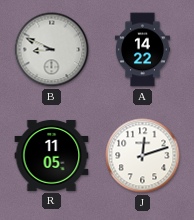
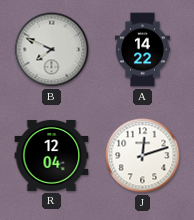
B: 8:49 -> 7:49 (52, 50)
R: 11:05 -> 12:04 (52, 155)
